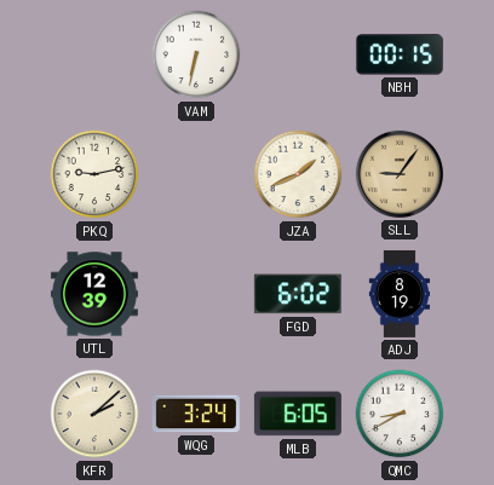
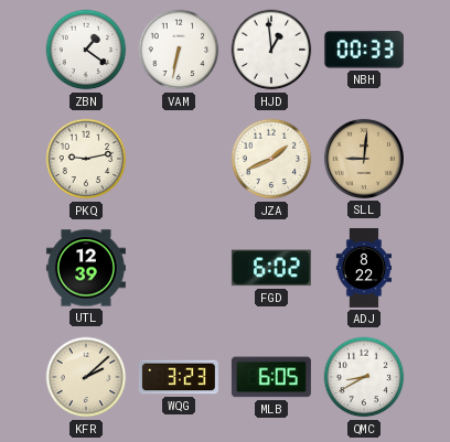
ZBN: none -> 1:21 (86, 50)
HJD: none -> 12:59 (271, 50)
NBH: 00:15 -> 00:33 (364, 50)
SLL: 9:06 -> 9:01 (364, 159)
ADJ: 8:19 -> 8:22 (364, 268)
WQG: 3:24 -> 3:23 (179, 377)
